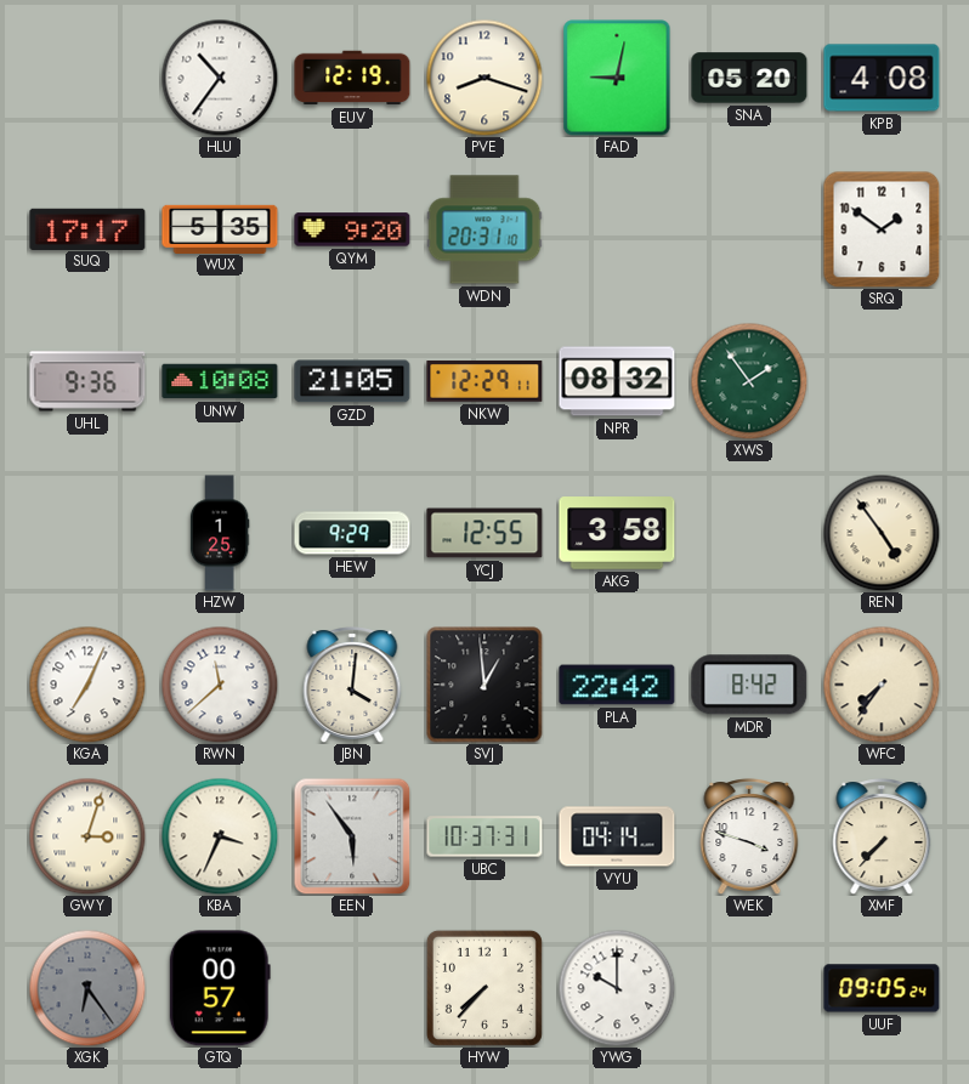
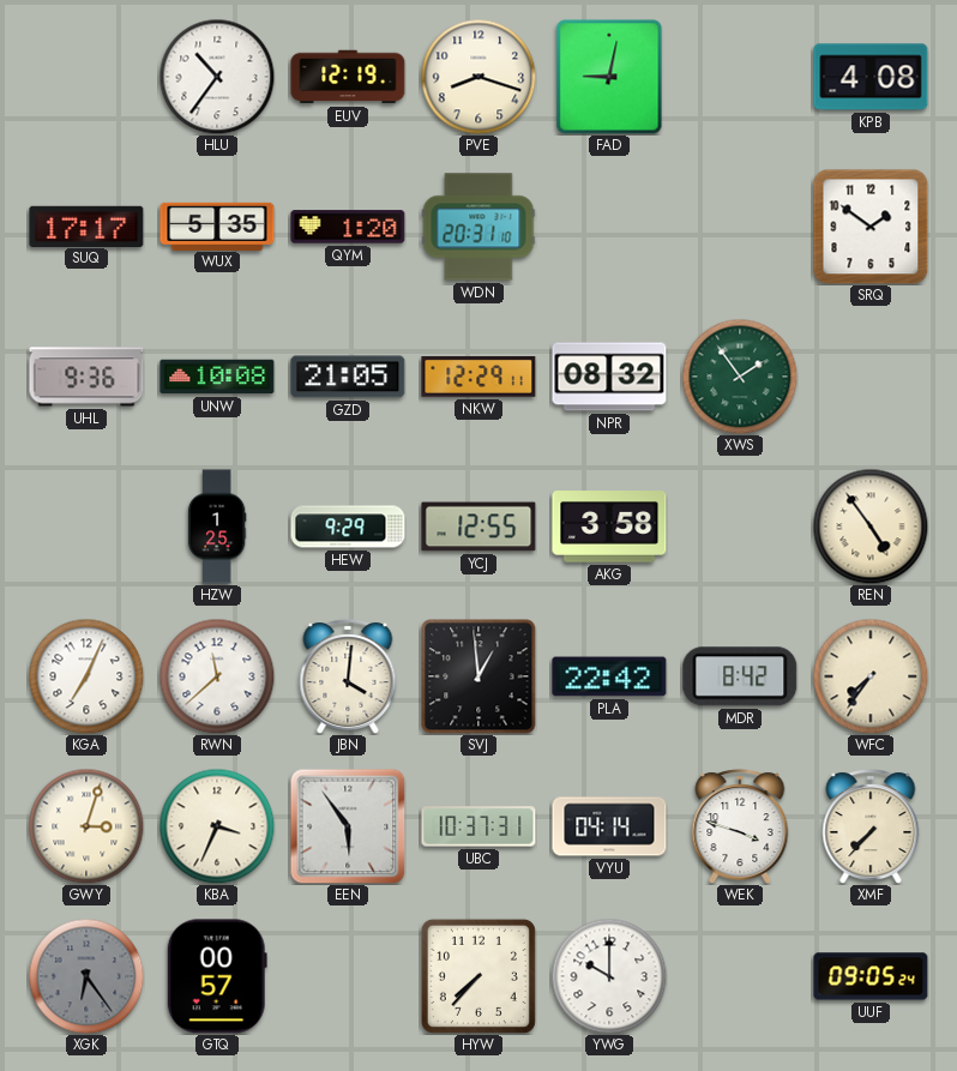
SNA: 05:20 -> none (749, 78)
QYM: 9:20 -> 1:20 (348, 227)
